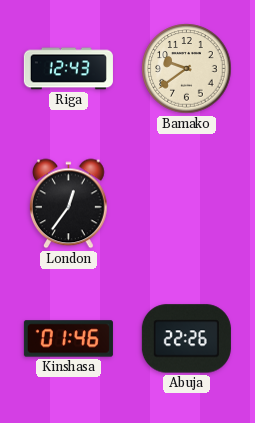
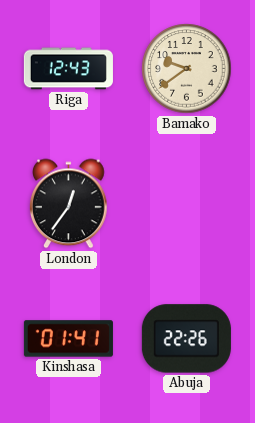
Kinshasa: 01:46 -> 01:41 (68, 339)
